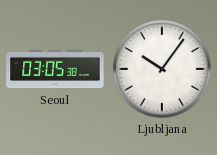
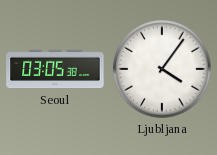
Ljubljana: 10:06 -> 4:06 (162, 69)
